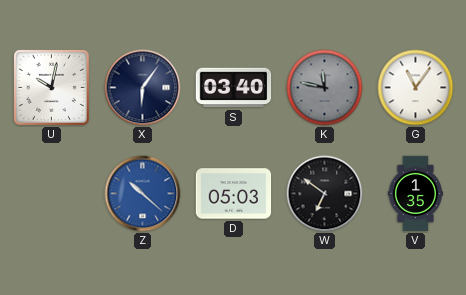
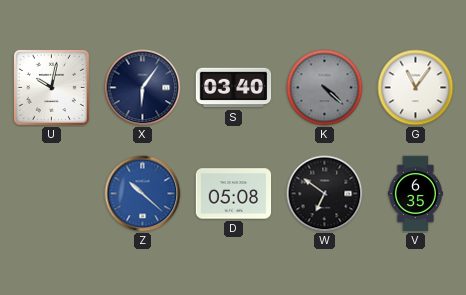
K: 11:47 -> 4:22 (325, 88)
D: 05:03 -> 05:08 (234, 194)
V: 1:35 -> 6:35 (415, 194)
